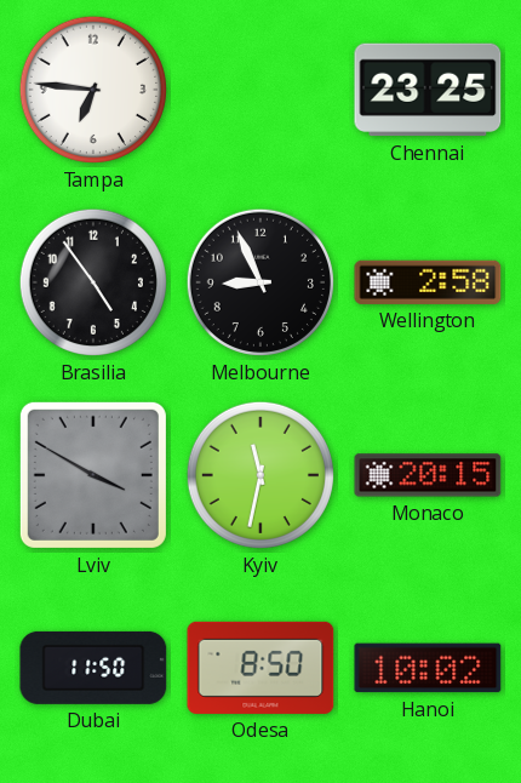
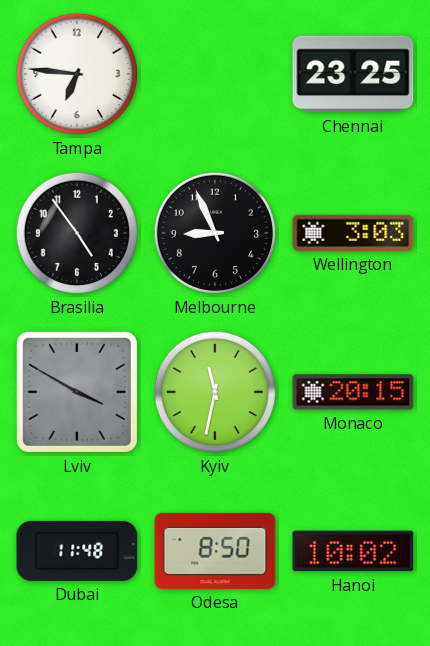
Wellington: 2:58 -> 3:03 (353, 233)
Dubai: 11:50 -> 11:48 (77, 551)
